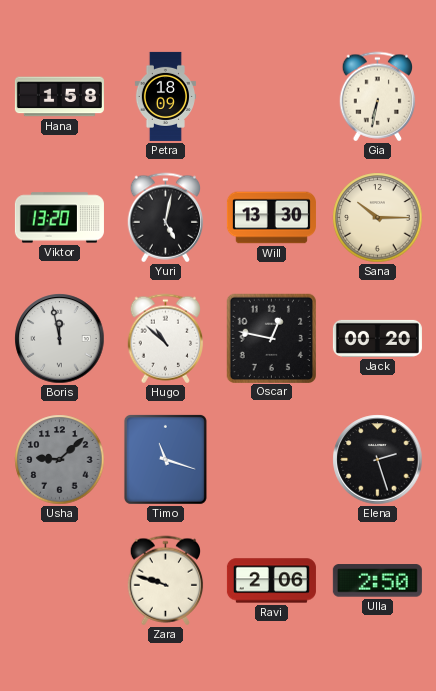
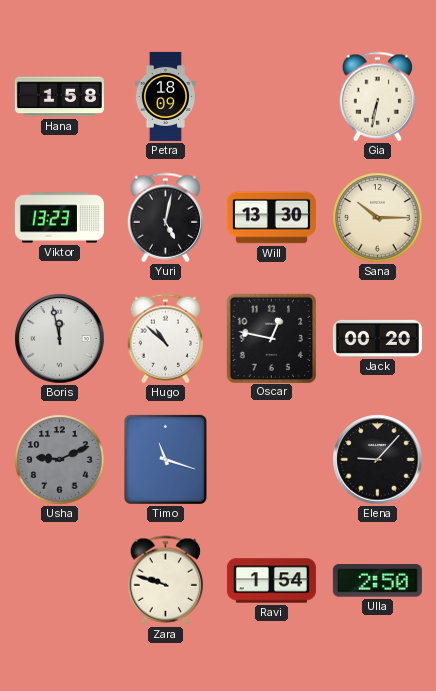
Viktor: 13:20 -> 13:23 (59, 218)
Usha: 9:08 -> 9:11 (60, 460)
Elena: 2:27 -> 9:07 (378, 460)
Ravi: 2:06 -> 1:54 (271, 581)
